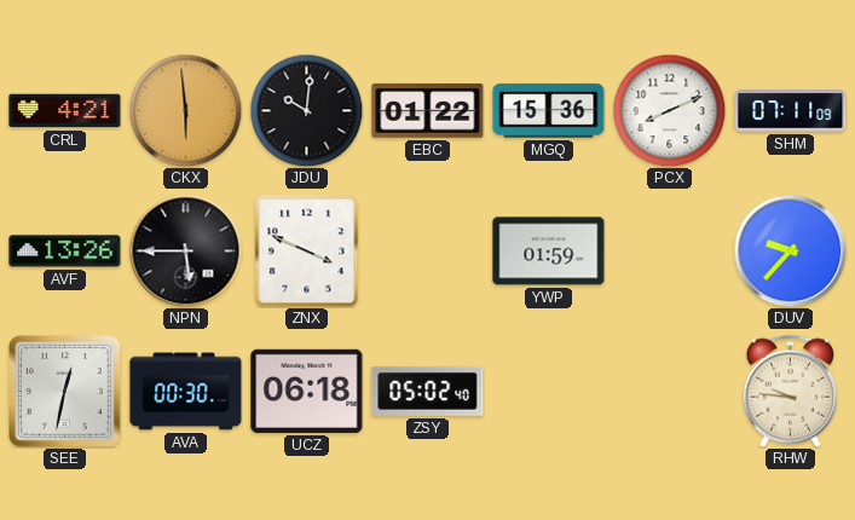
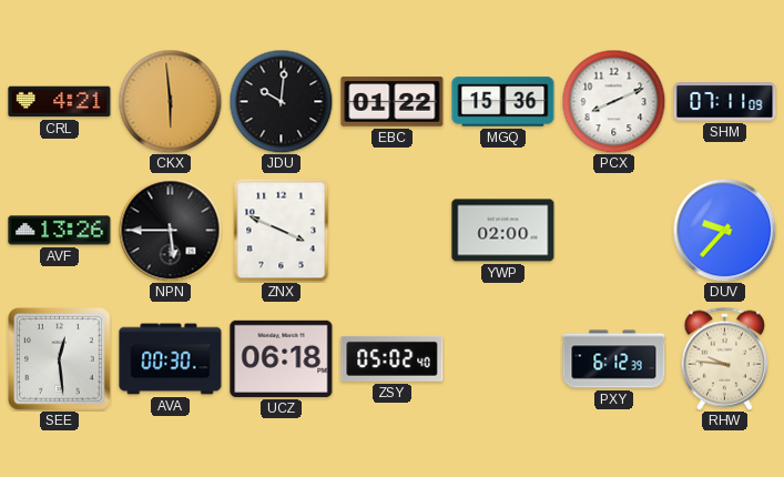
YWP: 01:59 -> 02:00 (503, 231)
SEE: 12:32 -> 12:29 (60, 359)
PXY: none -> 6:12 (614, 359)
